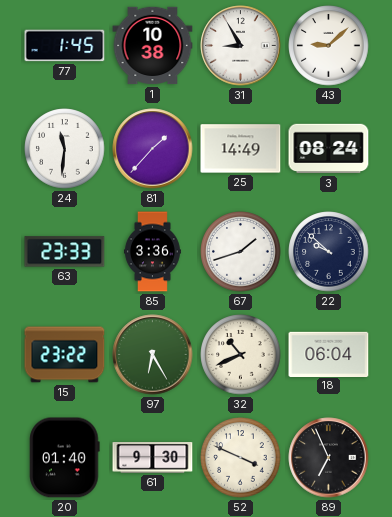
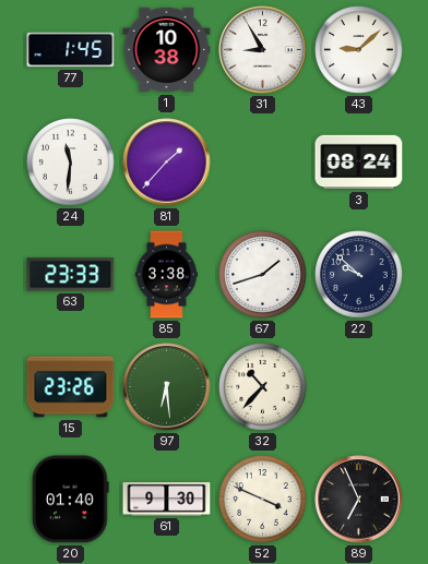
25: 14:49 -> none (241, 149)
85: 3:36 -> 3:38 (166, 275)
15: 23:22 -> 23:26 (71, 387)
97: 6:25 -> 6:29 (167, 387)
32: 10:41 -> 10:37 (263, 387)
18: 06:04 -> none (329, 354)
